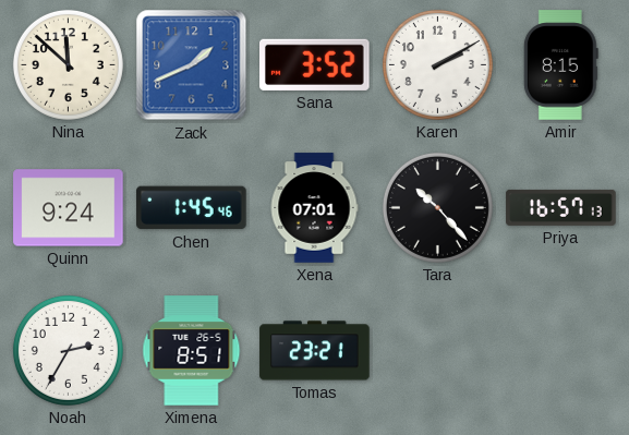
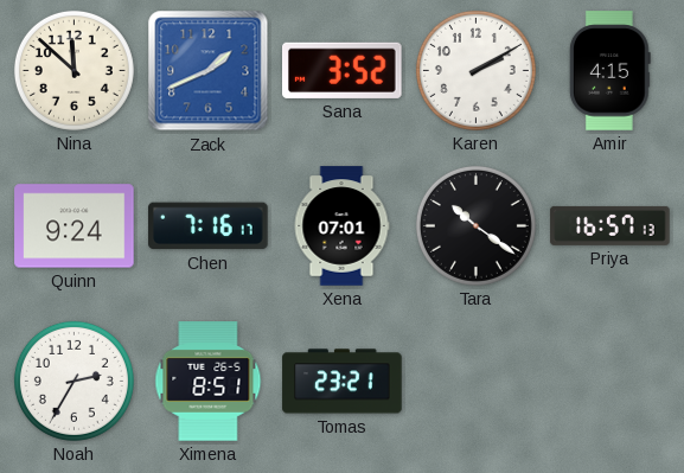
Amir: 8:15 -> 4:15 (609, 71)
Chen: 1:45 -> 7:16 (209, 226)
Tara: 10:23 -> 10:21 (475, 225)
